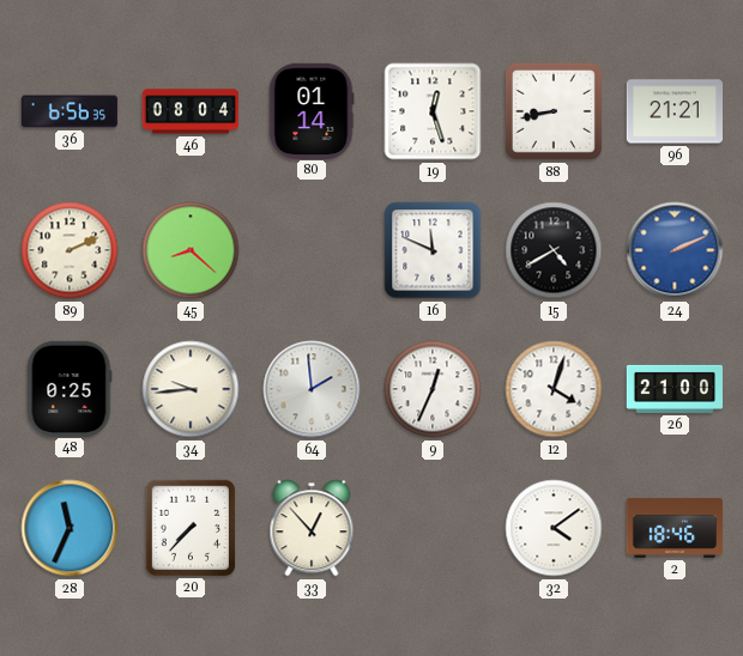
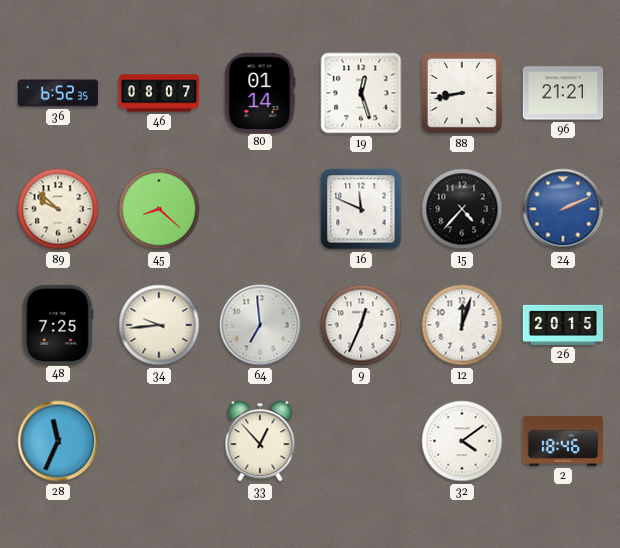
36: 6:56 -> 6:52 (58, 93)
46: 08:04 -> 08:07 (159, 93)
89: 2:11 -> 9:52 (58, 209)
15: 4:40 -> 4:37 (462, 209)
48: 0:25 -> 7:25 (58, 324)
64: 1:59 -> 6:59 (260, 325)
12: 4:03 -> 12:03 (462, 325)
26: 21:00 -> 20:15 (562, 325)
20: 7:37 -> none (189, 527)
